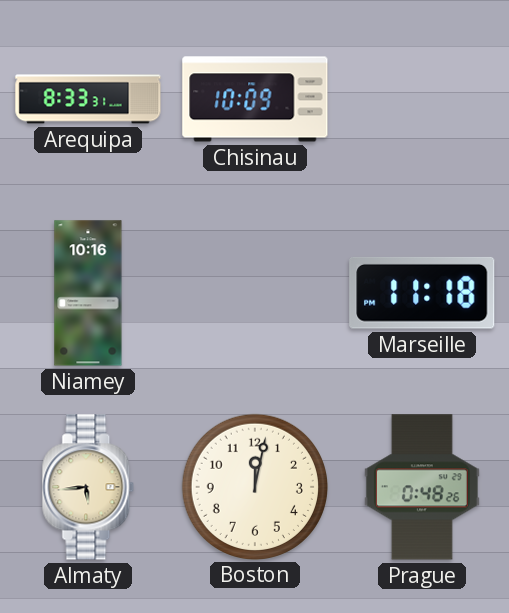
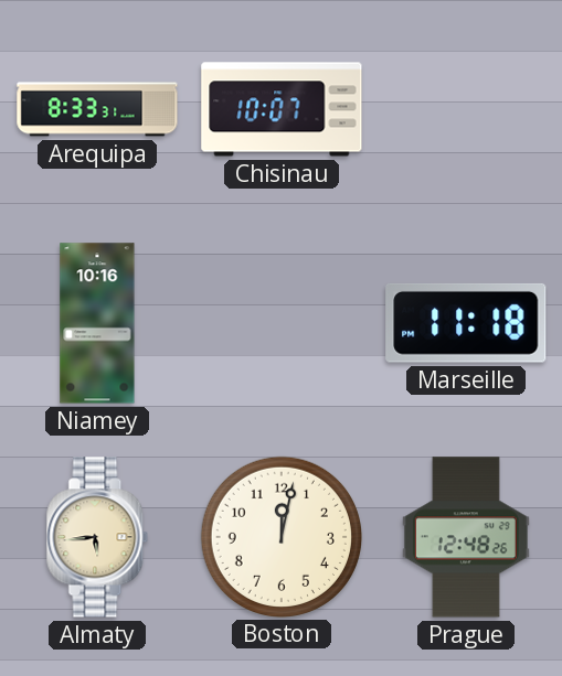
Chisinau: 10:09 -> 10:07 (282, 109)
Prague: 0:48 -> 12:48 (466, 537)
